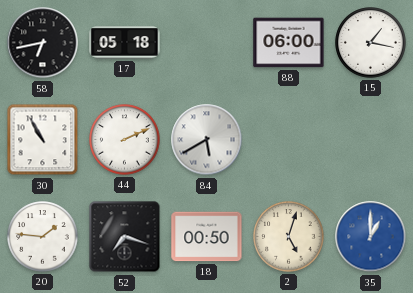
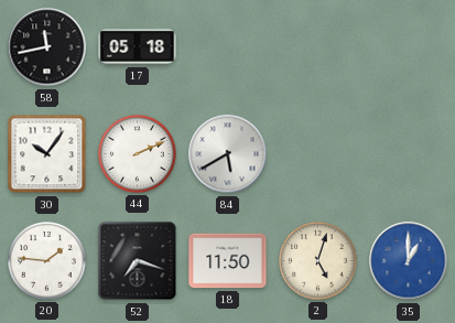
58: 6:43 -> 11:43 (47, 47)
88: 06:00 -> none (289, 43)
15: 1:17 -> none (371, 43)
30: 10:55 -> 10:06 (47, 154)
18: 00:50 -> 11:50 (228, 261)
